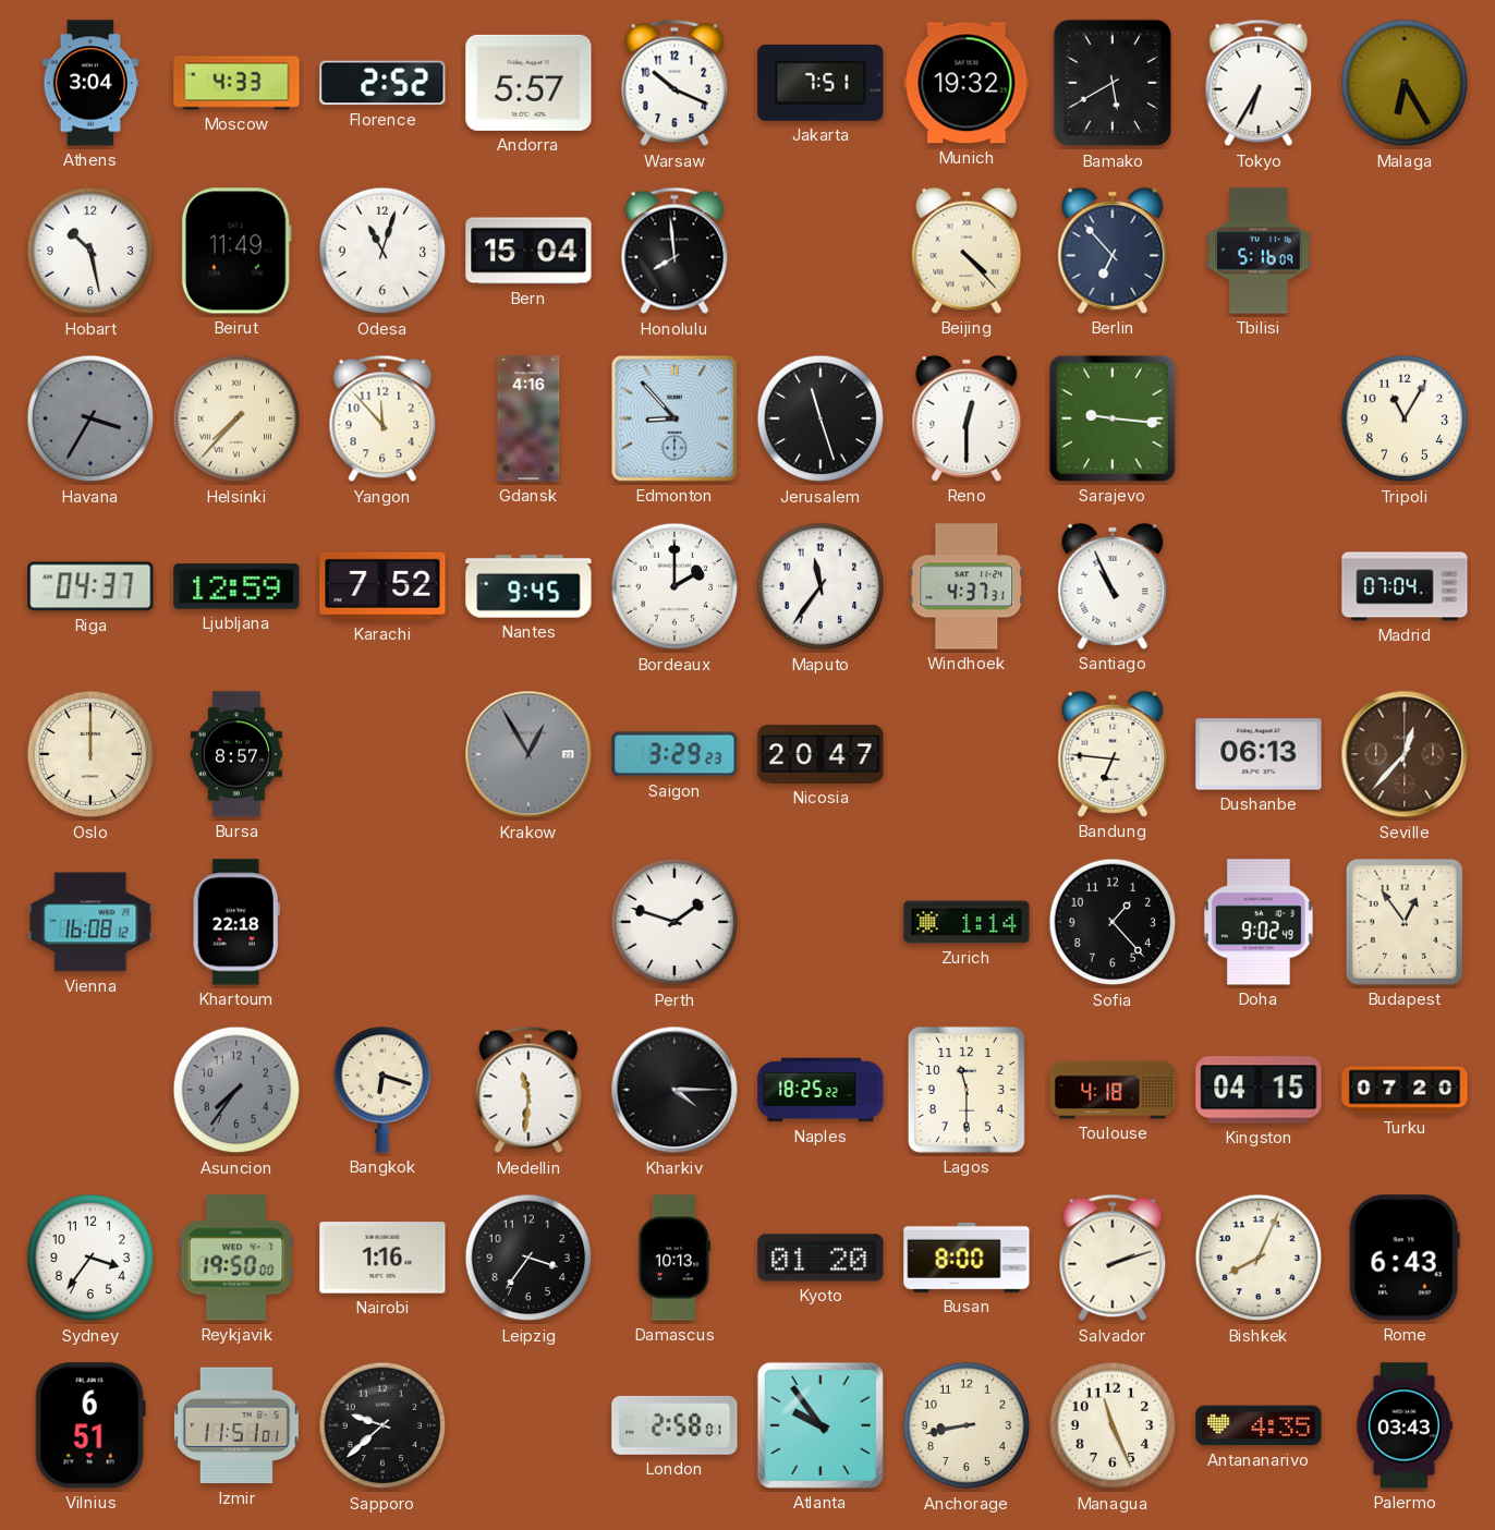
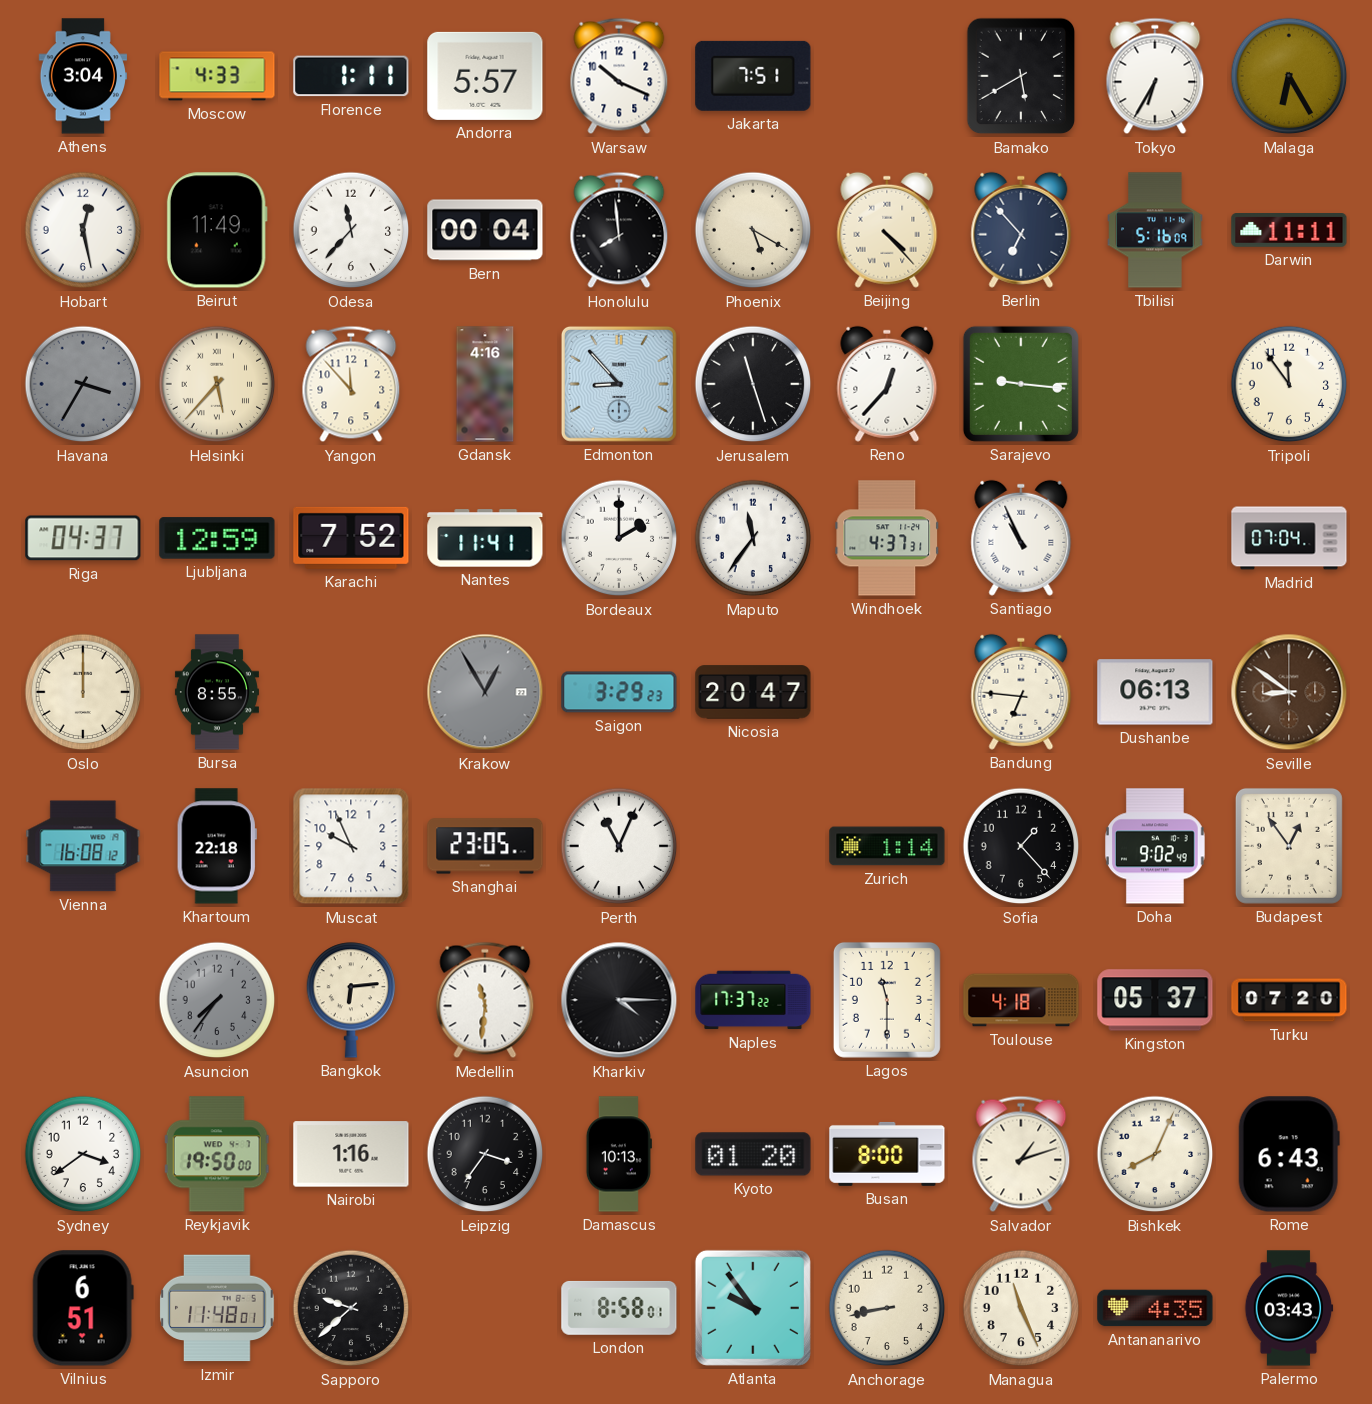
Florence: 2:52 -> 1:11 (351, 76)
Munich: 19:32 -> none (967, 83)
Hobart: 10:28 -> 12:28 (83, 230)
Odesa: 11:03 -> 11:37 (351, 230)
Bern: 15:04 -> 00:04 (485, 230)
Phoenix: none -> 5:20 (753, 230)
Darwin: none -> 11:11 (1289, 230)
Helsinki: 7:37 -> 5:37 (217, 384)
Reno: 12:30 -> 12:37 (887, 384)
Tripoli: 11:05 -> 11:54 (1289, 384)
Nantes: 9:45 -> 11:41 (485, 538)
Bursa: 8:57 -> 8:55 (217, 692)
Seville: 12:37 -> 8:51 (1289, 692)
Muscat: none -> 9:56 (351, 846)
Shanghai: none -> 23:05 (485, 846)
Perth: 1:48 -> 11:04 (619, 846)
Bangkok: 6:18 -> 6:14 (351, 1000)
Naples: 18:25 -> 17:37 (753, 1000)
Kingston: 04:15 -> 05:37 (1155, 1000)
Sydney: 3:36 -> 3:39 (83, 1154)
Salvador: 2:12 -> 1:12 (1021, 1154)
Izmir: 11:51 -> 11:48 (217, 1308)
London: 2:58 -> 8:58 (619, 1308)
